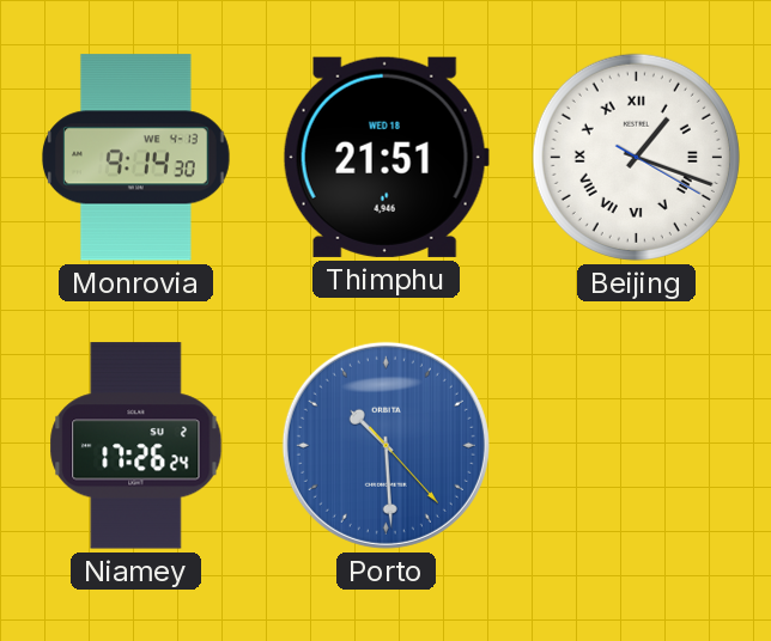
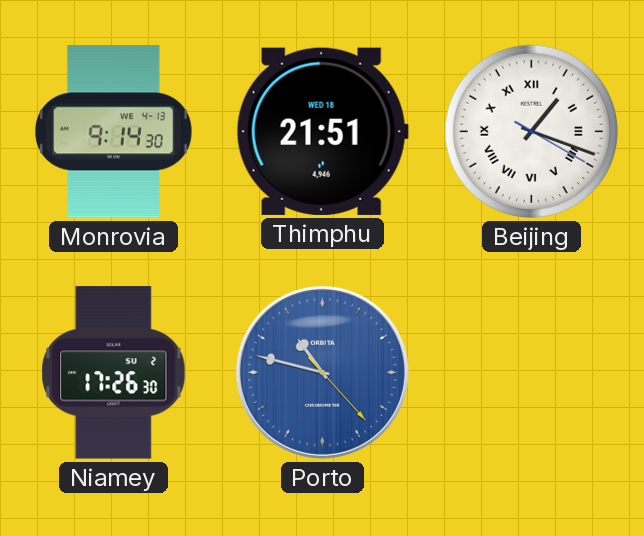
Niamey: 17:26:24 -> 17:26:30 (114, 373)
Porto: 10:29 -> 10:47 (322, 372)
